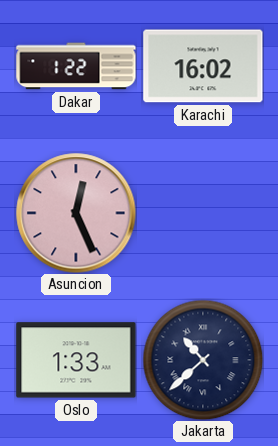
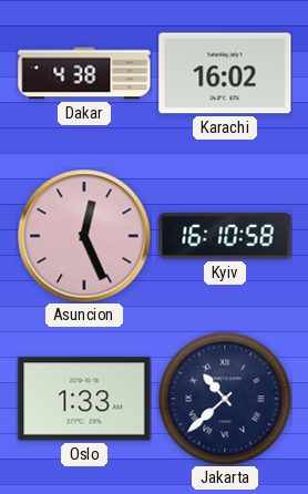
Dakar: 1:22 -> 4:38 (84, 73)
Kyiv: none -> 16:10 (225, 236)
